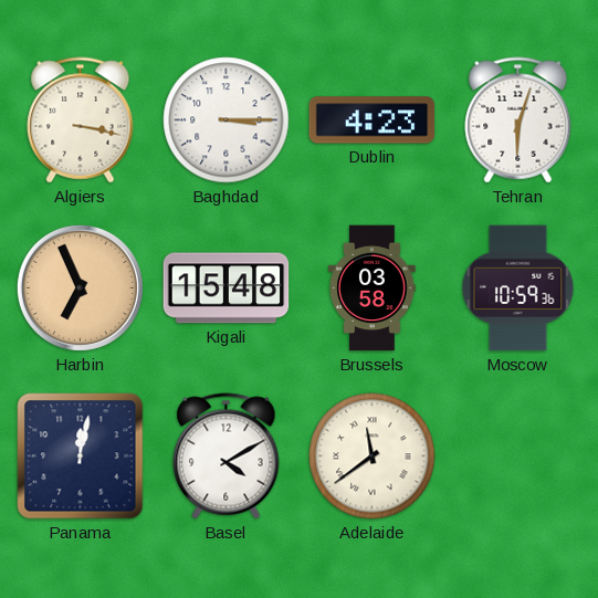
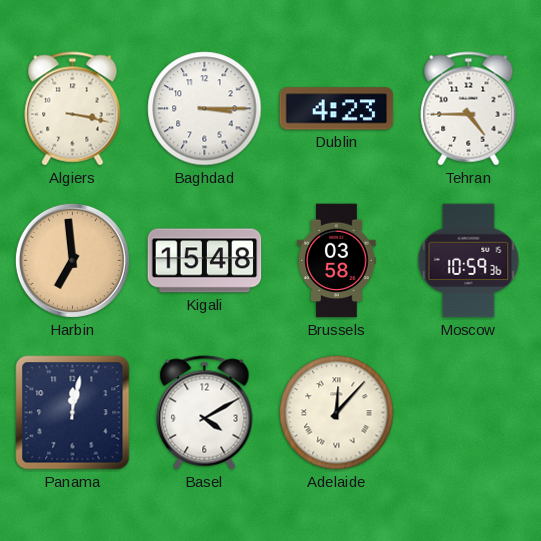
Tehran: 6:03 -> 4:45 (469, 109)
Harbin: 6:56 -> 6:59 (72, 260)
Adelaide: 11:39 -> 12:07 (337, 413)
